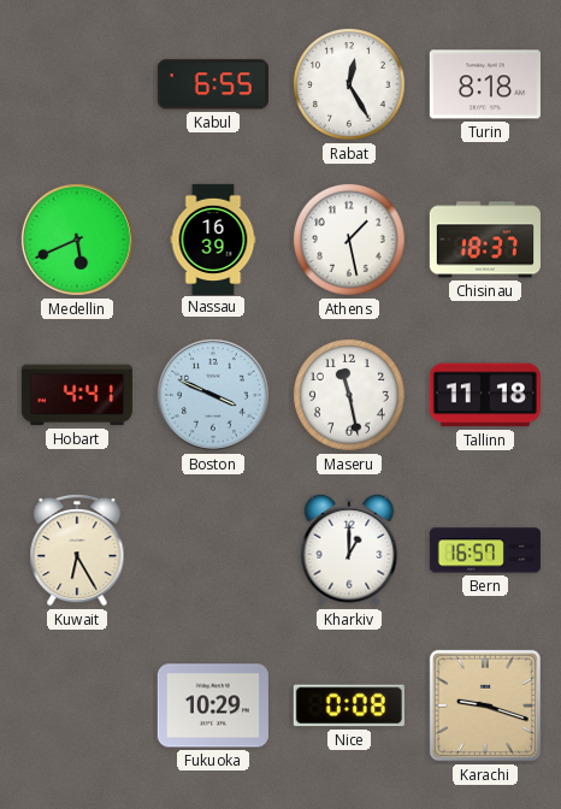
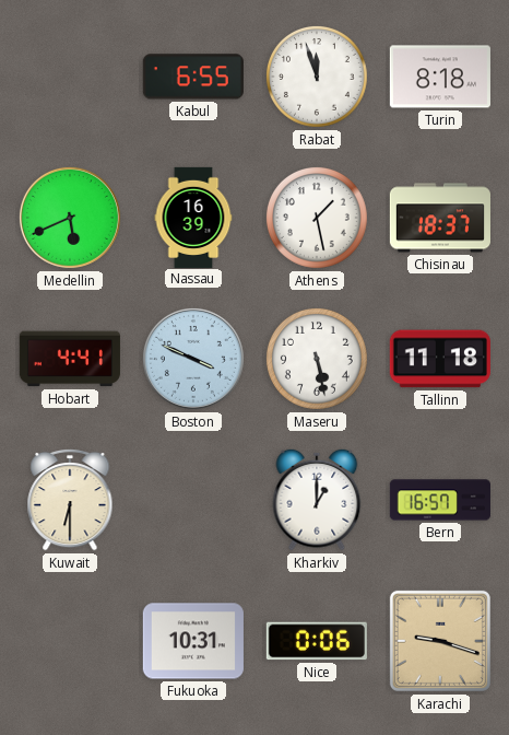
Rabat: 12:25 -> 11:57 (317, 77)
Maseru: 11:28 -> 5:28 (317, 359)
Kuwait: 6:25 -> 6:30 (70, 500)
Fukuoka: 10:29 -> 10:31 (193, 641)
Nice: 0:08 -> 0:06 (317, 641)
